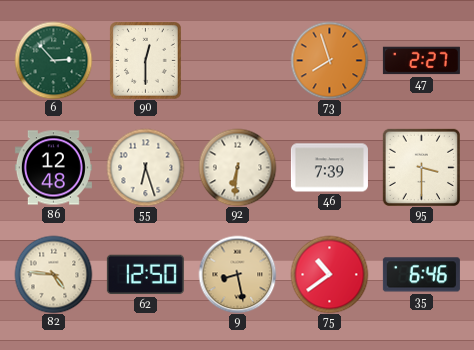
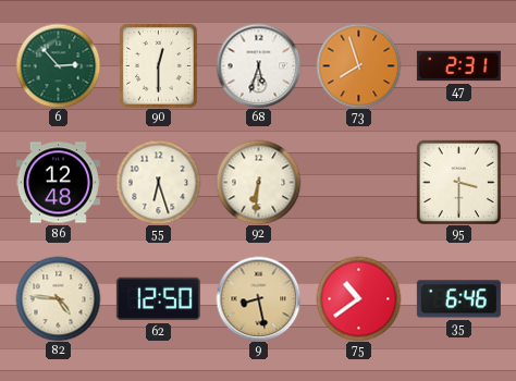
68: none -> 5:33 (258, 65)
47: 2:27 -> 2:31 (458, 66)
46: 7:39 -> none (329, 168)
